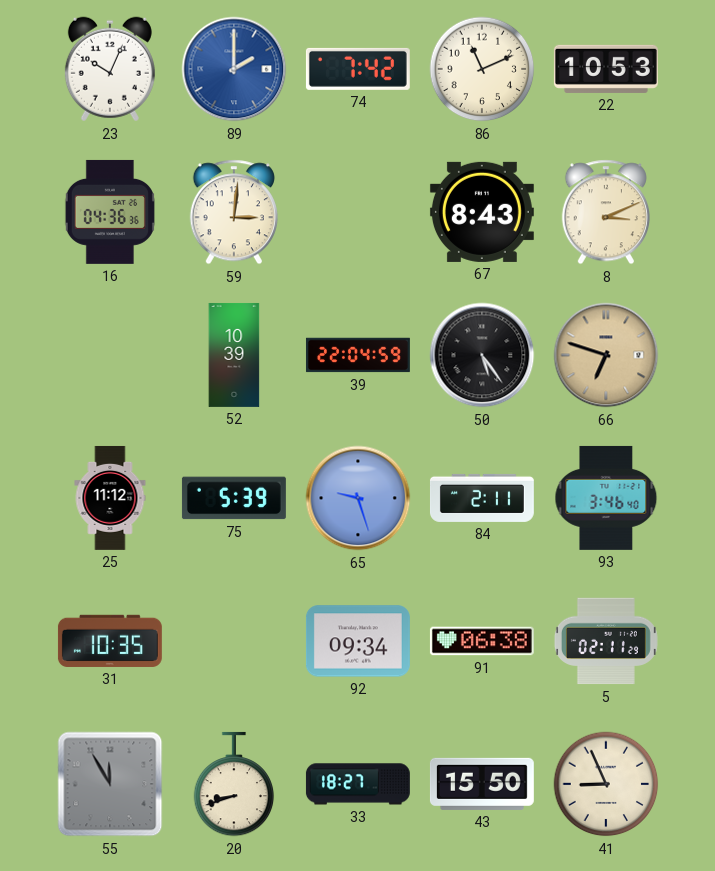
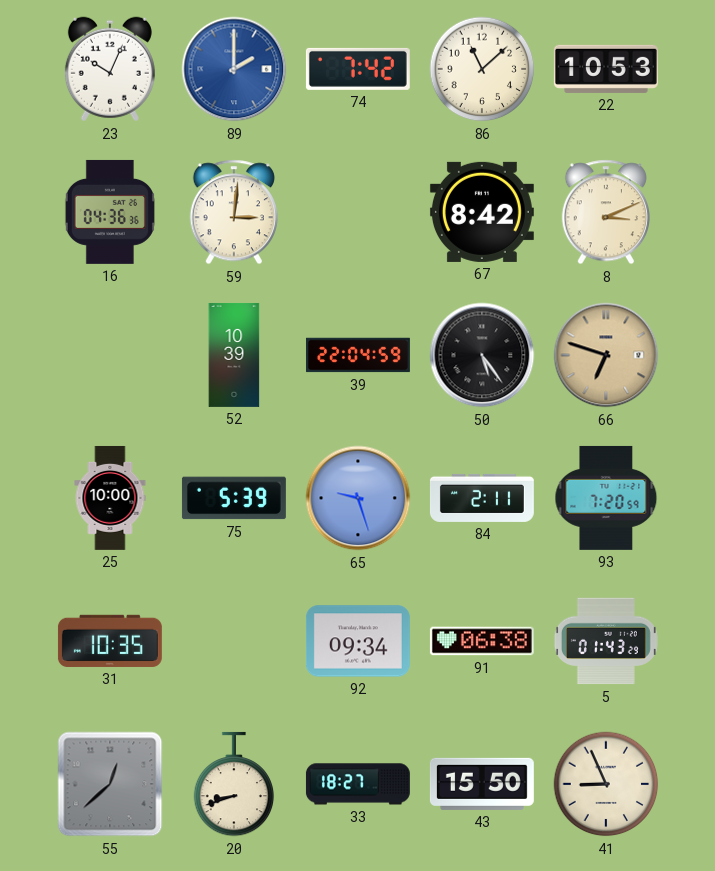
86: 11:11 -> 11:08 (482, 69)
67: 8:43 -> 8:42 (482, 212)
25: 11:12 -> 10:00 (110, 498)
93: 3:46 -> 7:20 (606, 498)
5: 02:11 -> 01:43 (606, 641)
55: 11:55 -> 12:38 (110, 784)
